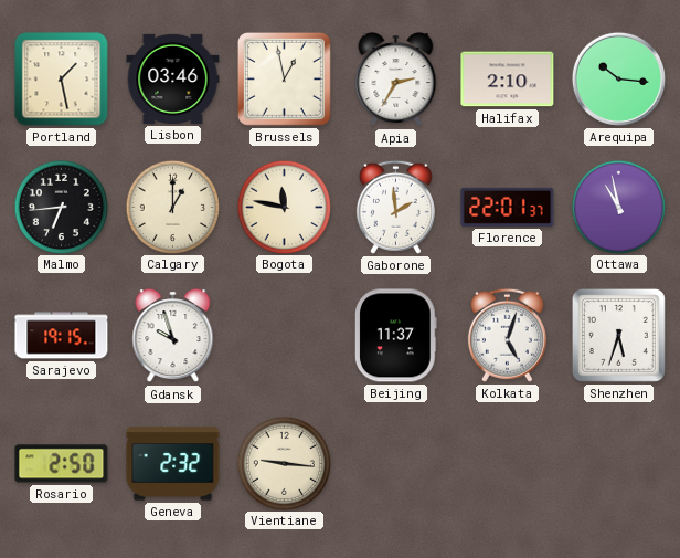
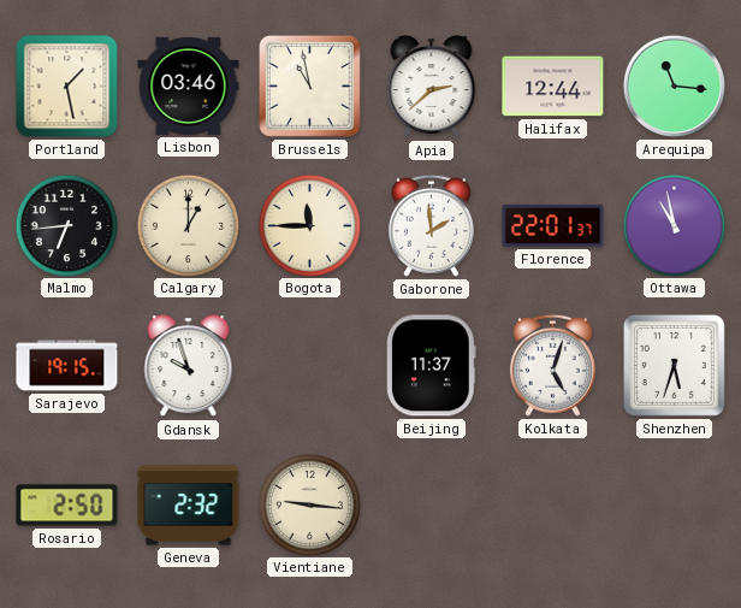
Brussels: 12:58 -> 10:58 (309, 85)
Apia: 2:35 -> 2:38 (432, 87)
Halifax: 2:10 -> 12:44 (553, 87)
Arequipa: 10:16 -> 11:16 (674, 85)
Bogota: 11:47 -> 11:45 (309, 225)
